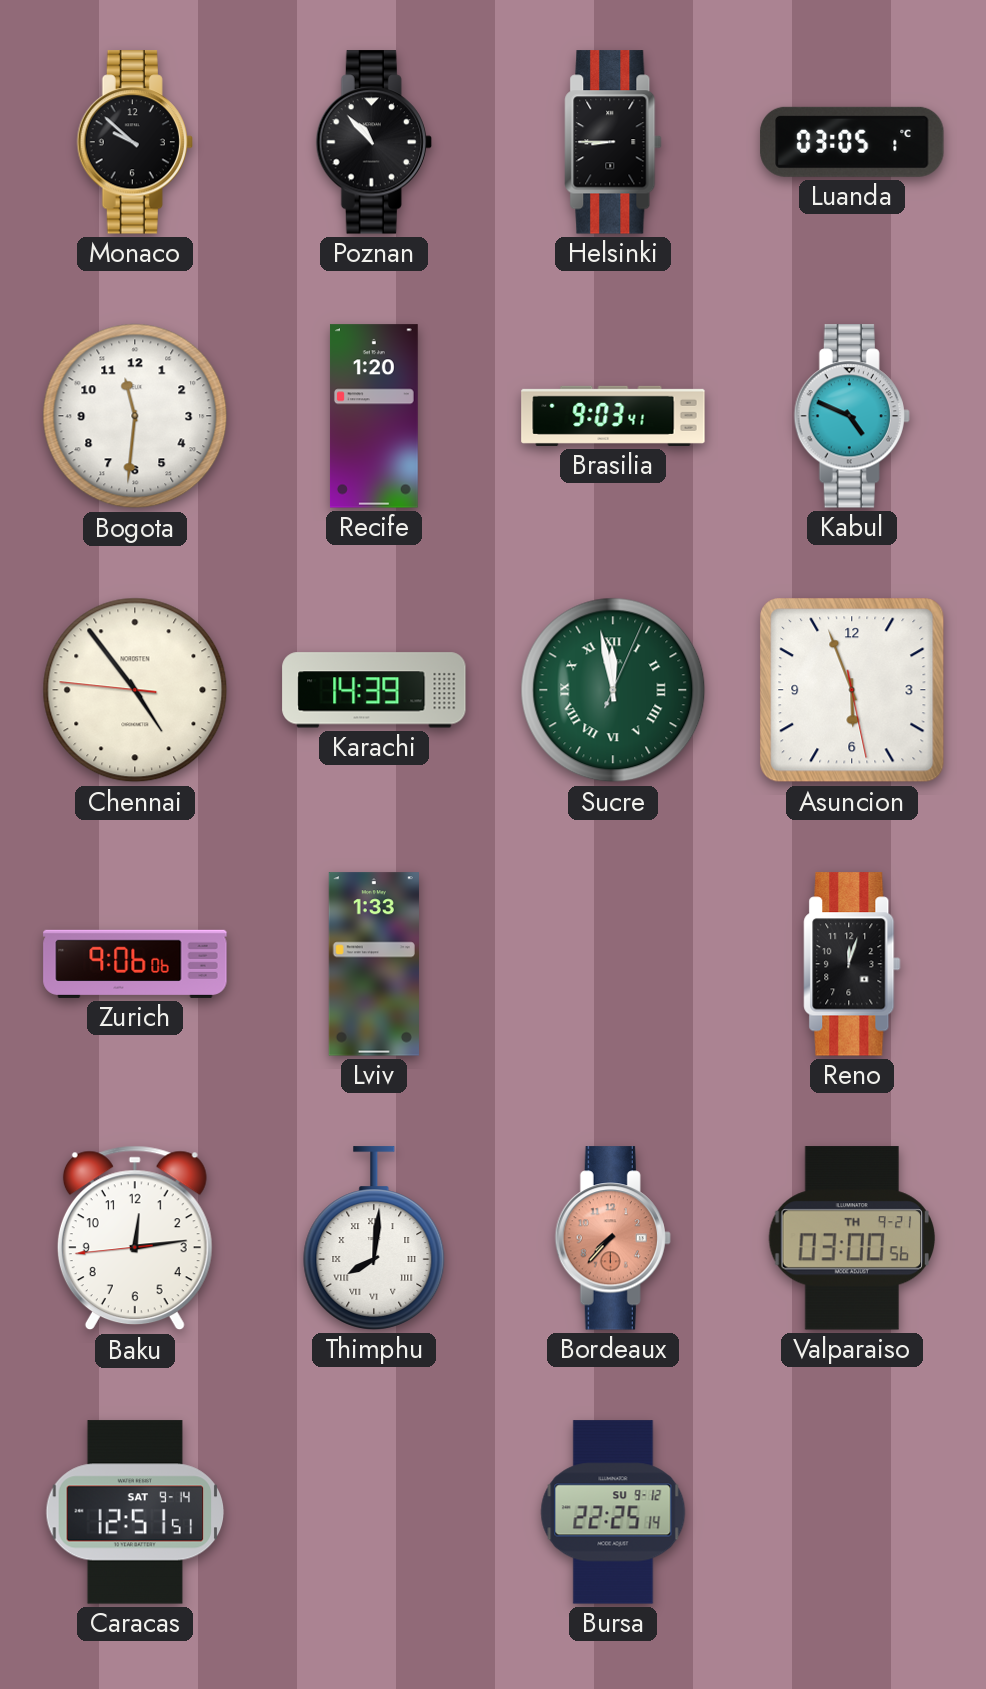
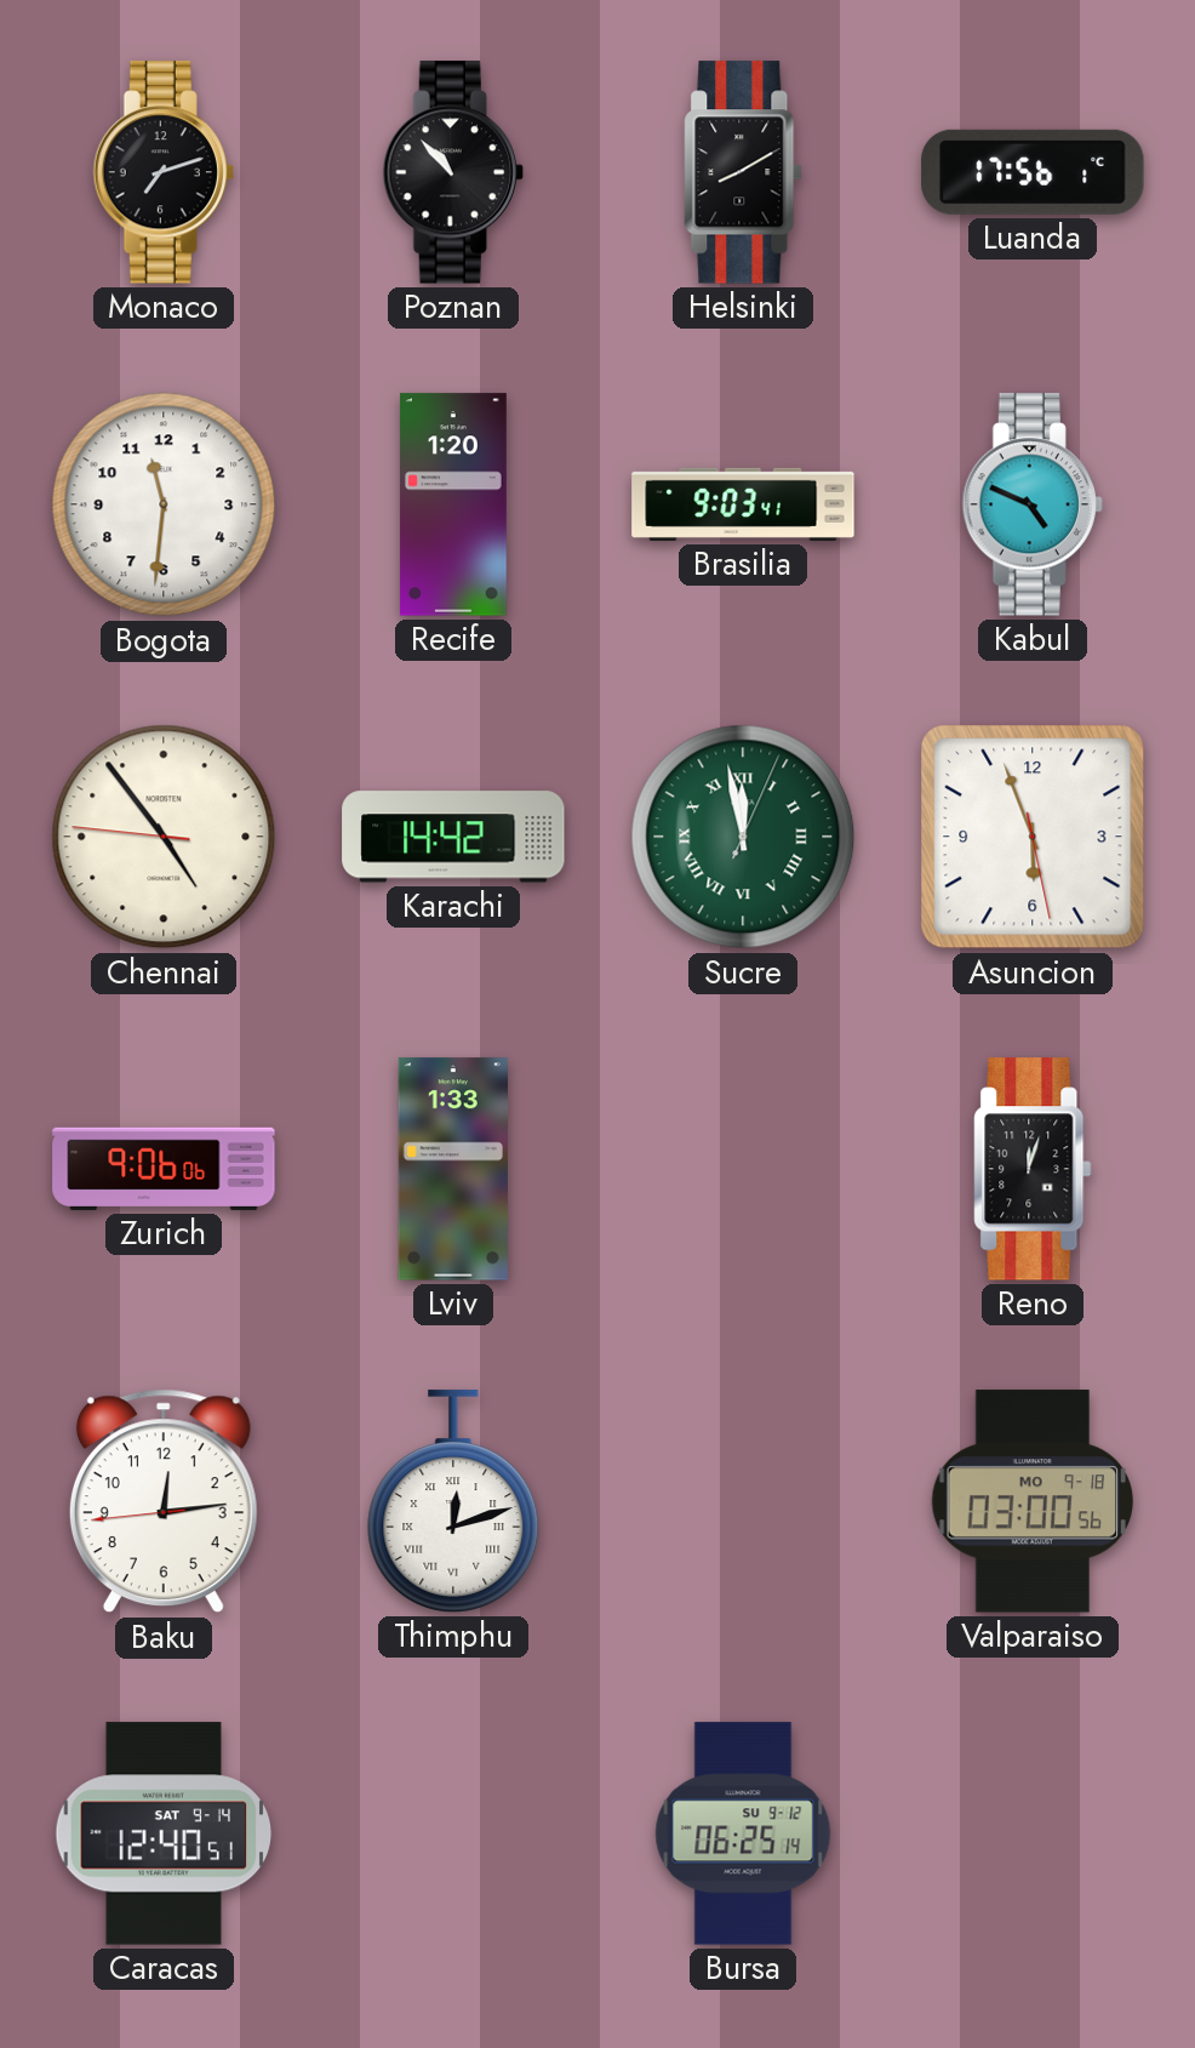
Monaco: 9:52 -> 7:12 (164, 172)
Helsinki: 8:45 -> 8:10 (743, 172)
Luanda: 03:05 -> 17:56 (1033, 172)
Karachi: 14:39 -> 14:42 (453, 837)
Thimphu: 8:01 -> 12:12 (453, 1501)
Bordeaux: 7:37 -> none (613, 1238)
Valparaiso date: TH 9-21 -> MO 9-18 (1031, 1501)
Caracas: 12:51 -> 12:40 (164, 1833)
Bursa: 22:25 -> 06:25 (743, 1833)
